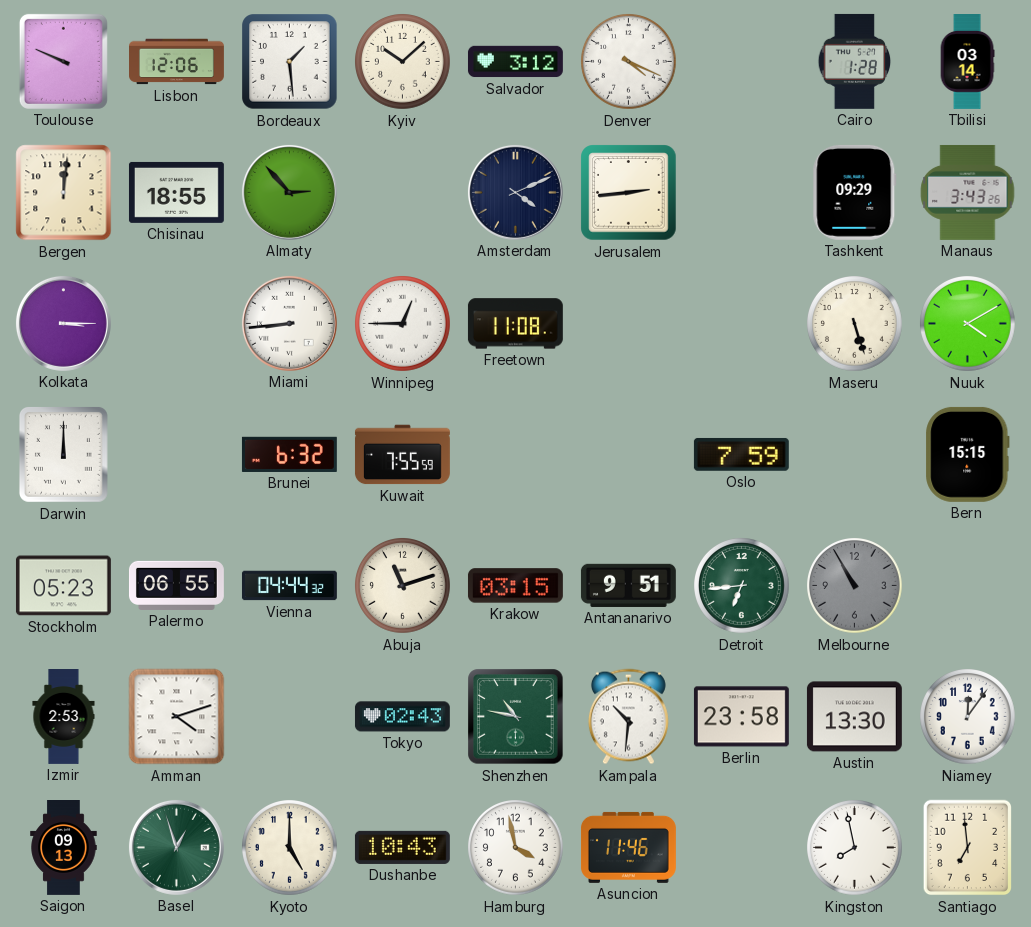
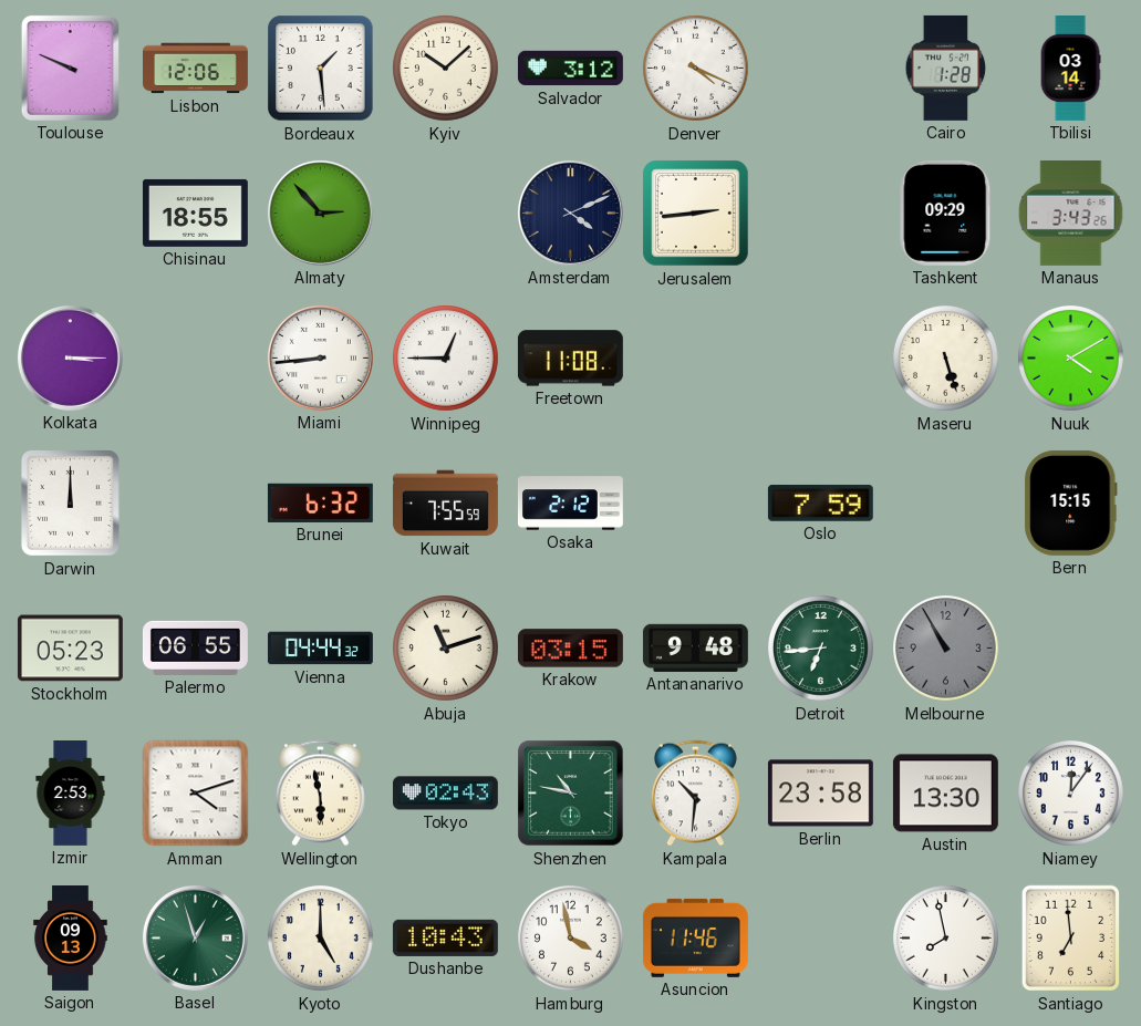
Bergen: 12:01 -> none (64, 193)
Osaka: none -> 2:12 (570, 504)
Antananarivo: 9:51 -> 9:48 (695, 647)
Wellington: none -> 5:58 (320, 794)
